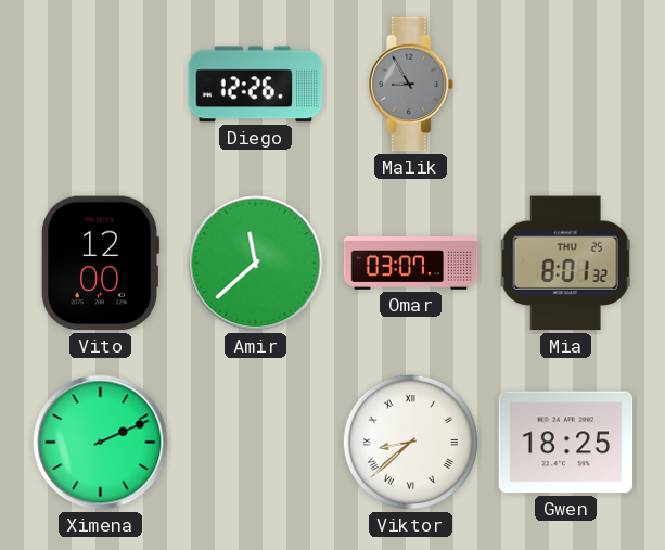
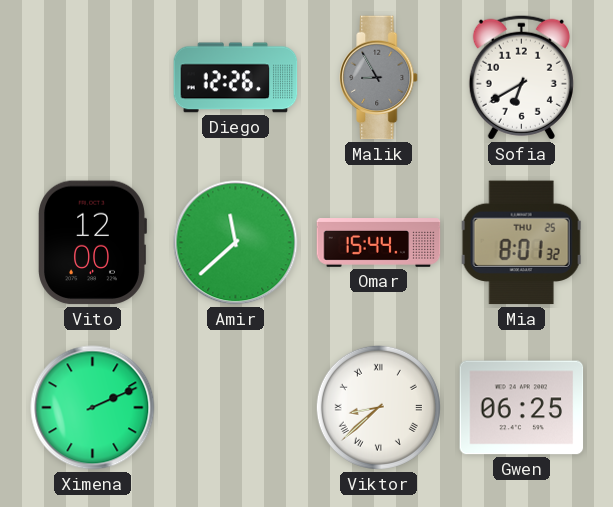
Sofia: none -> 6:40 (521, 77)
Omar: 03:07 -> 15:44 (379, 243)
Gwen: 18:25 -> 06:25 (522, 408)
